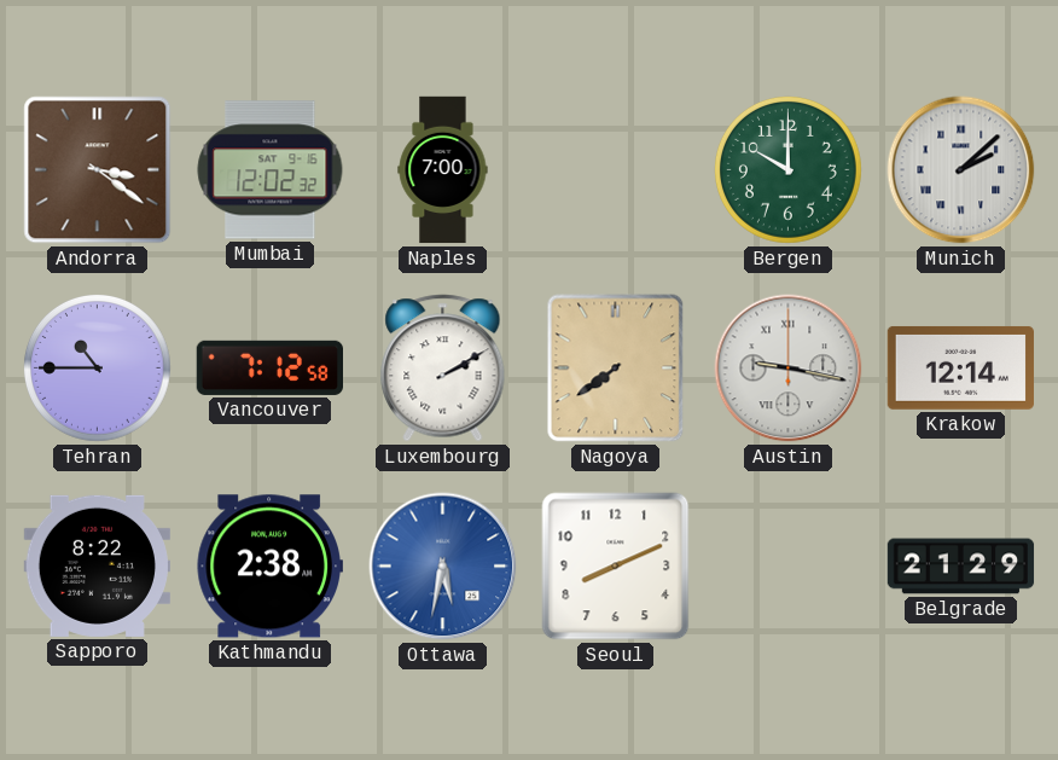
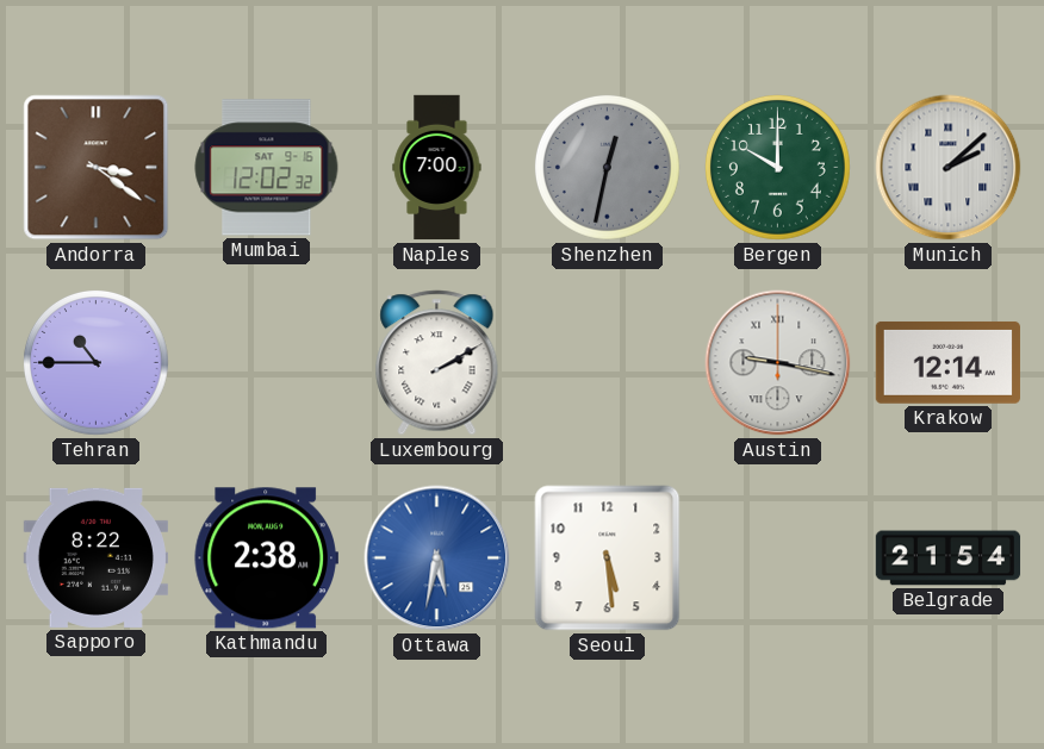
Shenzhen: none -> 12:32 (607, 167)
Vancouver: 7:12 -> none (269, 367)
Nagoya: 7:39 -> none (616, 369)
Seoul: 8:11 -> 5:29 (608, 558)
Belgrade: 21:29 -> 21:54 (949, 558)
